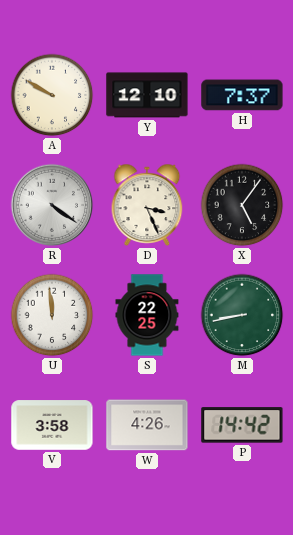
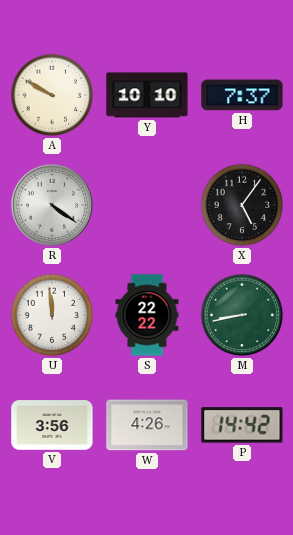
Y: 12:10 -> 10:10 (147, 95)
D: 3:26 -> none (147, 205)
S: 22:25 -> 22:22 (147, 315)
V: 3:58 -> 3:56 (52, 425)
